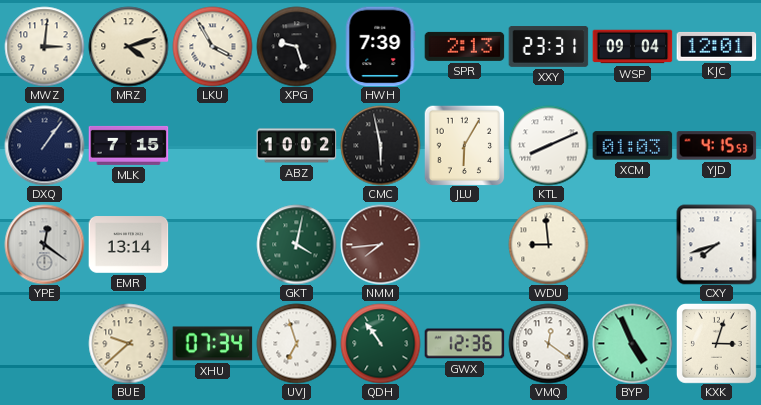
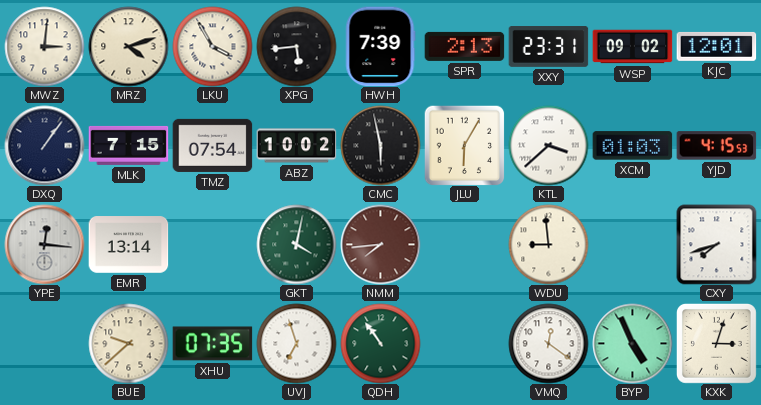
XPG: 9:27 -> 5:44 (296, 46)
WSP: 09:04 -> 09:02 (632, 47)
TMZ: none -> 07:54 (212, 145)
KTL: 8:11 -> 3:38 (548, 145)
YPE: 12:21 -> 12:16 (44, 244)
XHU: 07:34 -> 07:35 (212, 344)
GWX: 12:36 -> none (464, 344)
